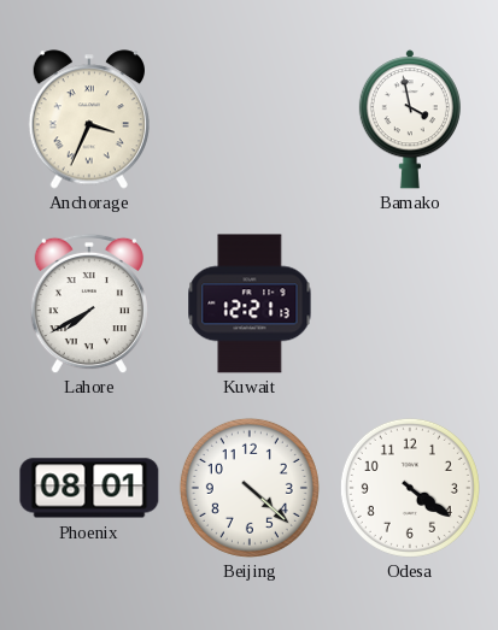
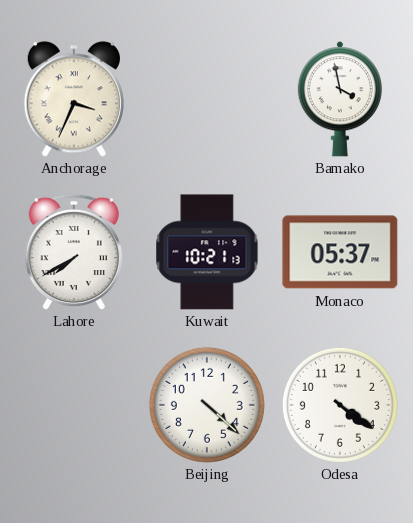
Kuwait: 12:21 -> 10:21 (207, 252)
Monaco: none -> 05:37 (340, 252)
Phoenix: 08:01 -> none (89, 488)
